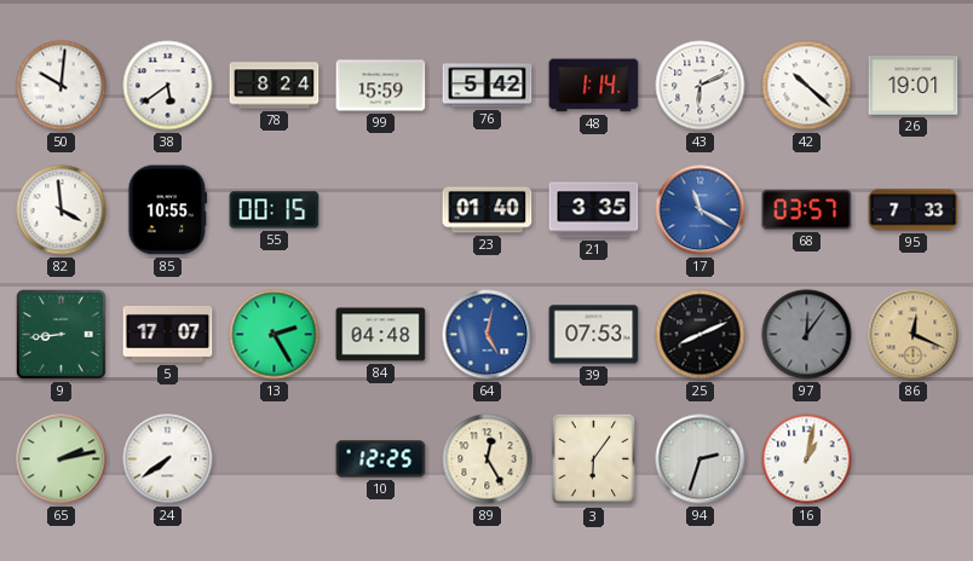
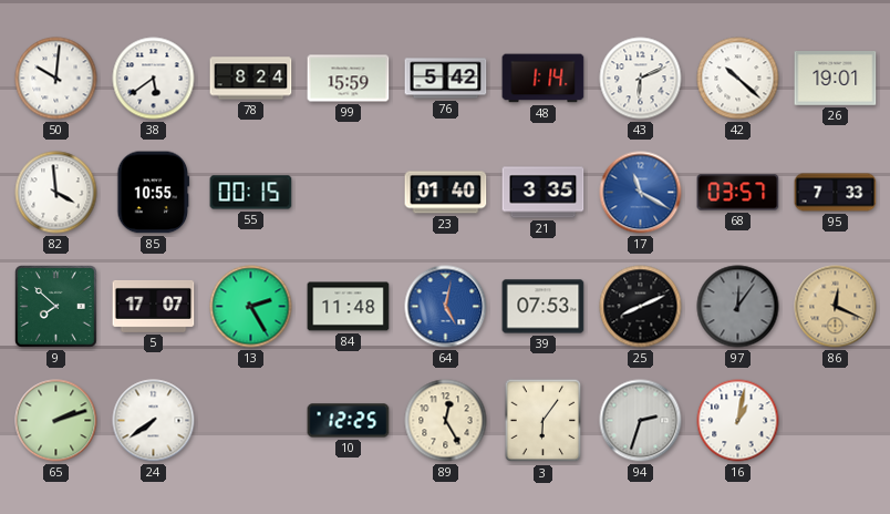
9: 8:44 -> 7:52 (56, 307)
84: 04:48 -> 11:48 (349, 307)
65: 2:13 -> 2:12 (56, 421)
